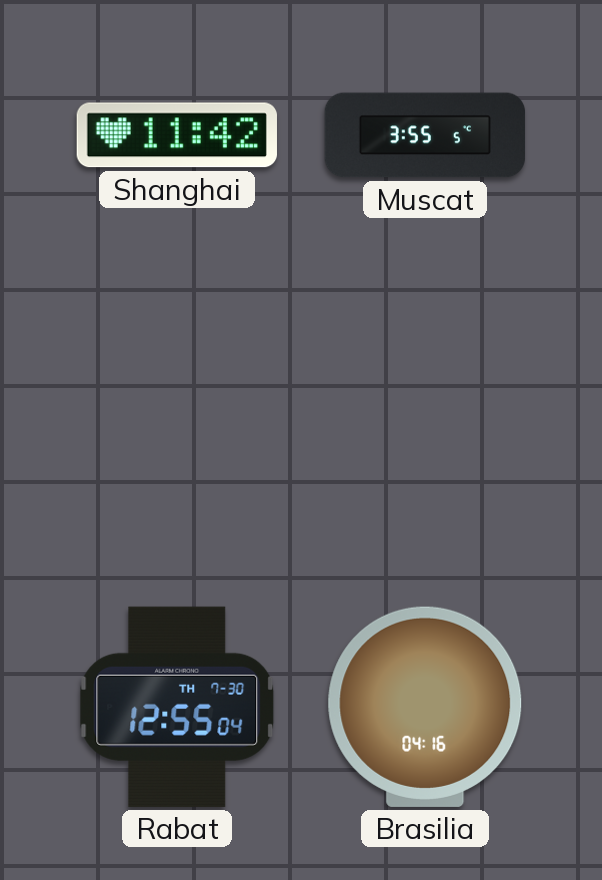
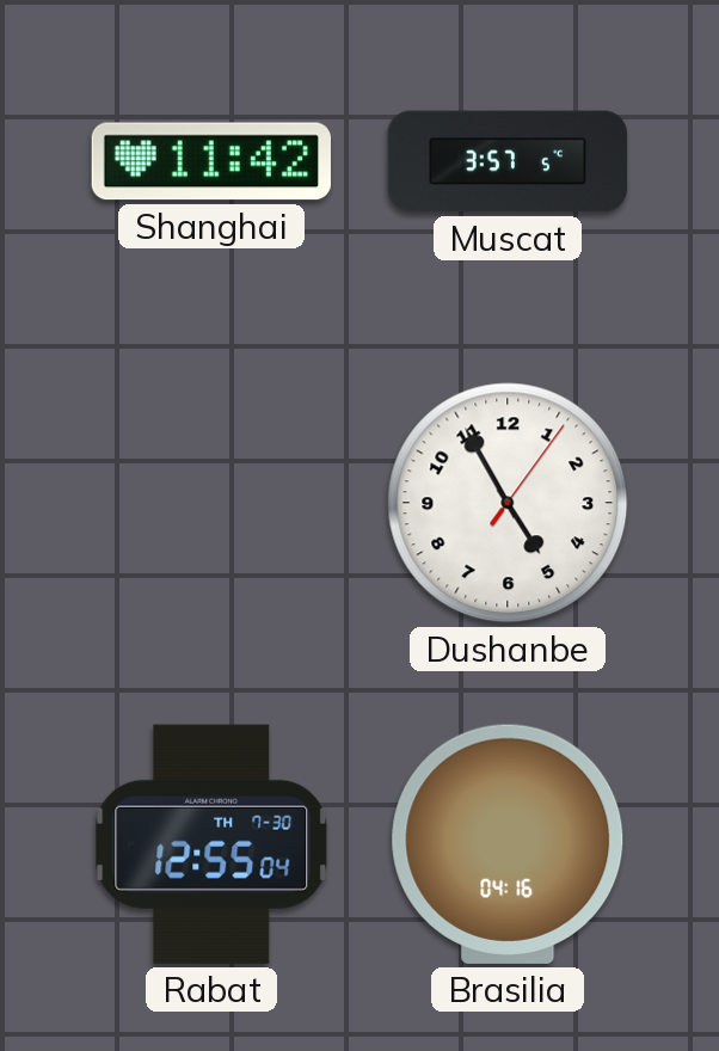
Muscat: 3:55 -> 3:57 (508, 161)
Dushanbe: none -> 4:55 (508, 503)
